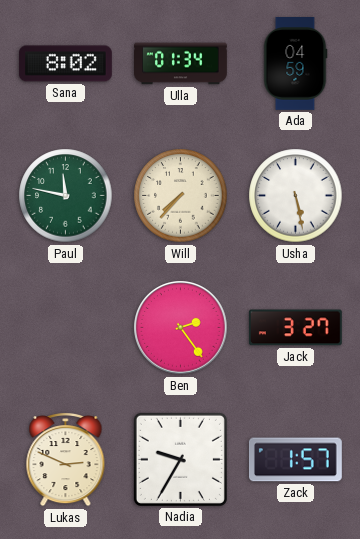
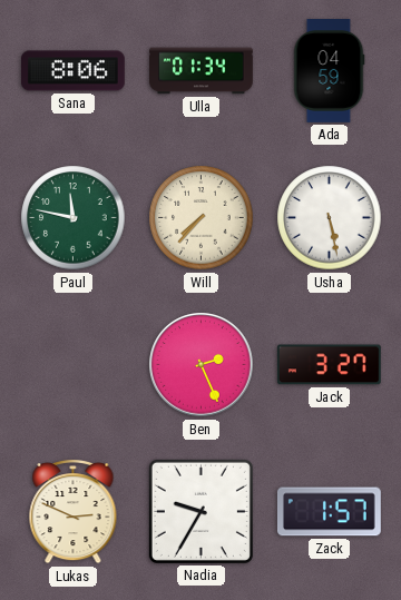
Sana: 8:02 -> 8:06 (72, 71)
Ben: 2:24 -> 2:26 (202, 365)
